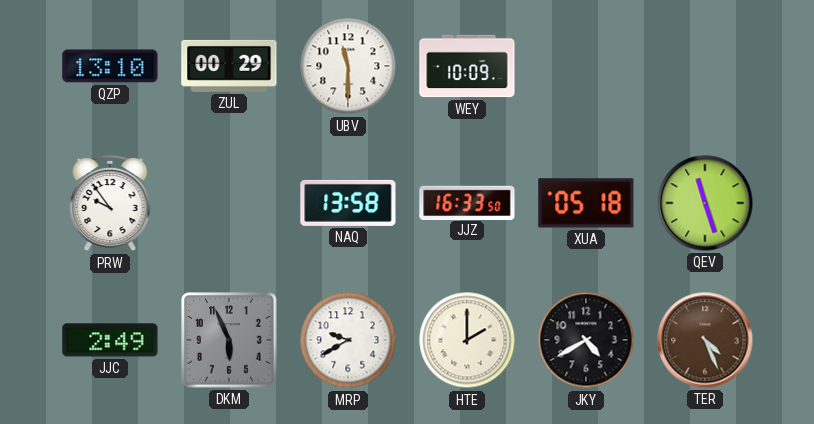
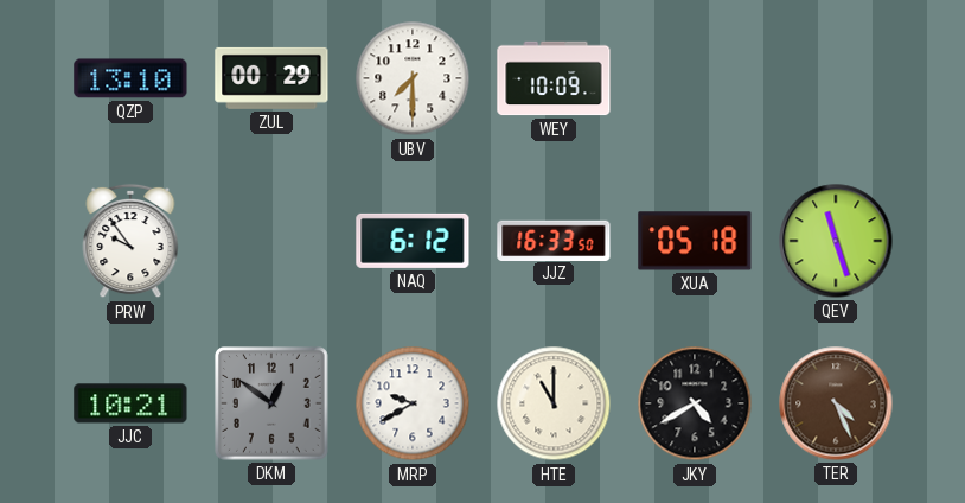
UBV: 11:30 -> 7:30 (413, 78)
NAQ: 13:58 -> 6:12 (413, 241)
JJC: 2:49 -> 10:21 (130, 403)
DKM: 5:56 -> 12:51 (273, 405)
HTE: 2:00 -> 11:00 (554, 403)
